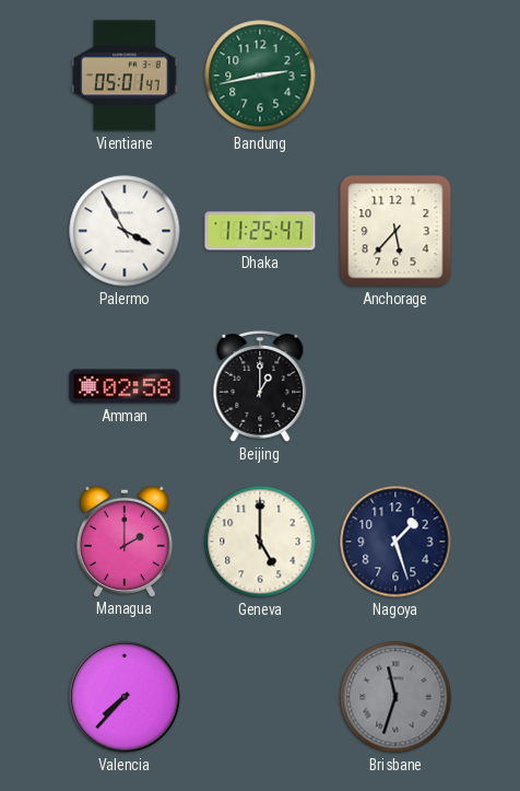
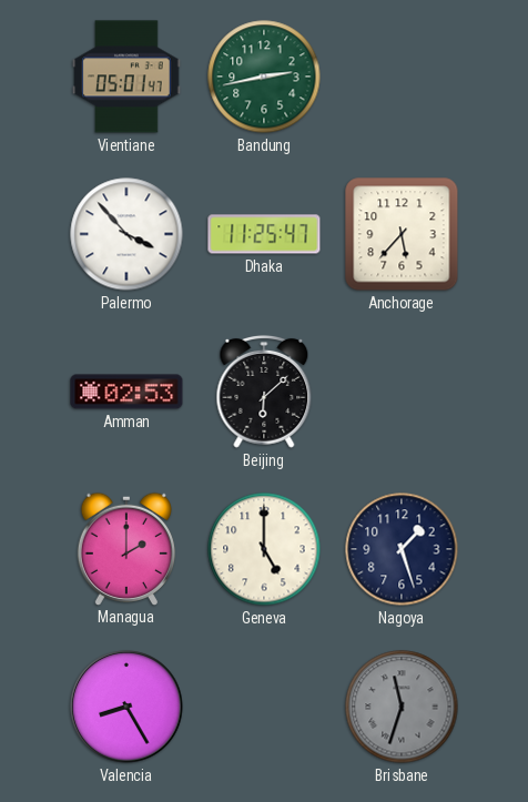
Palermo: 3:55 -> 3:53 (126, 234)
Amman: 02:58 -> 02:53 (126, 392)
Beijing: 1:00 -> 6:08 (264, 392)
Valencia: 7:37 -> 8:25 (126, 707)
